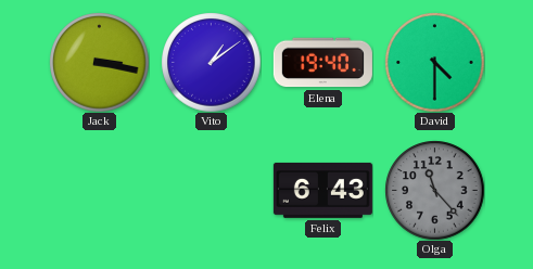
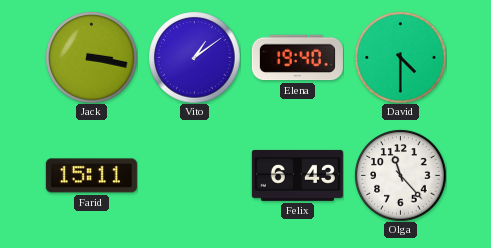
Farid: none -> 15:11 (91, 176)
Olga dial: grey -> white (400, 175)
